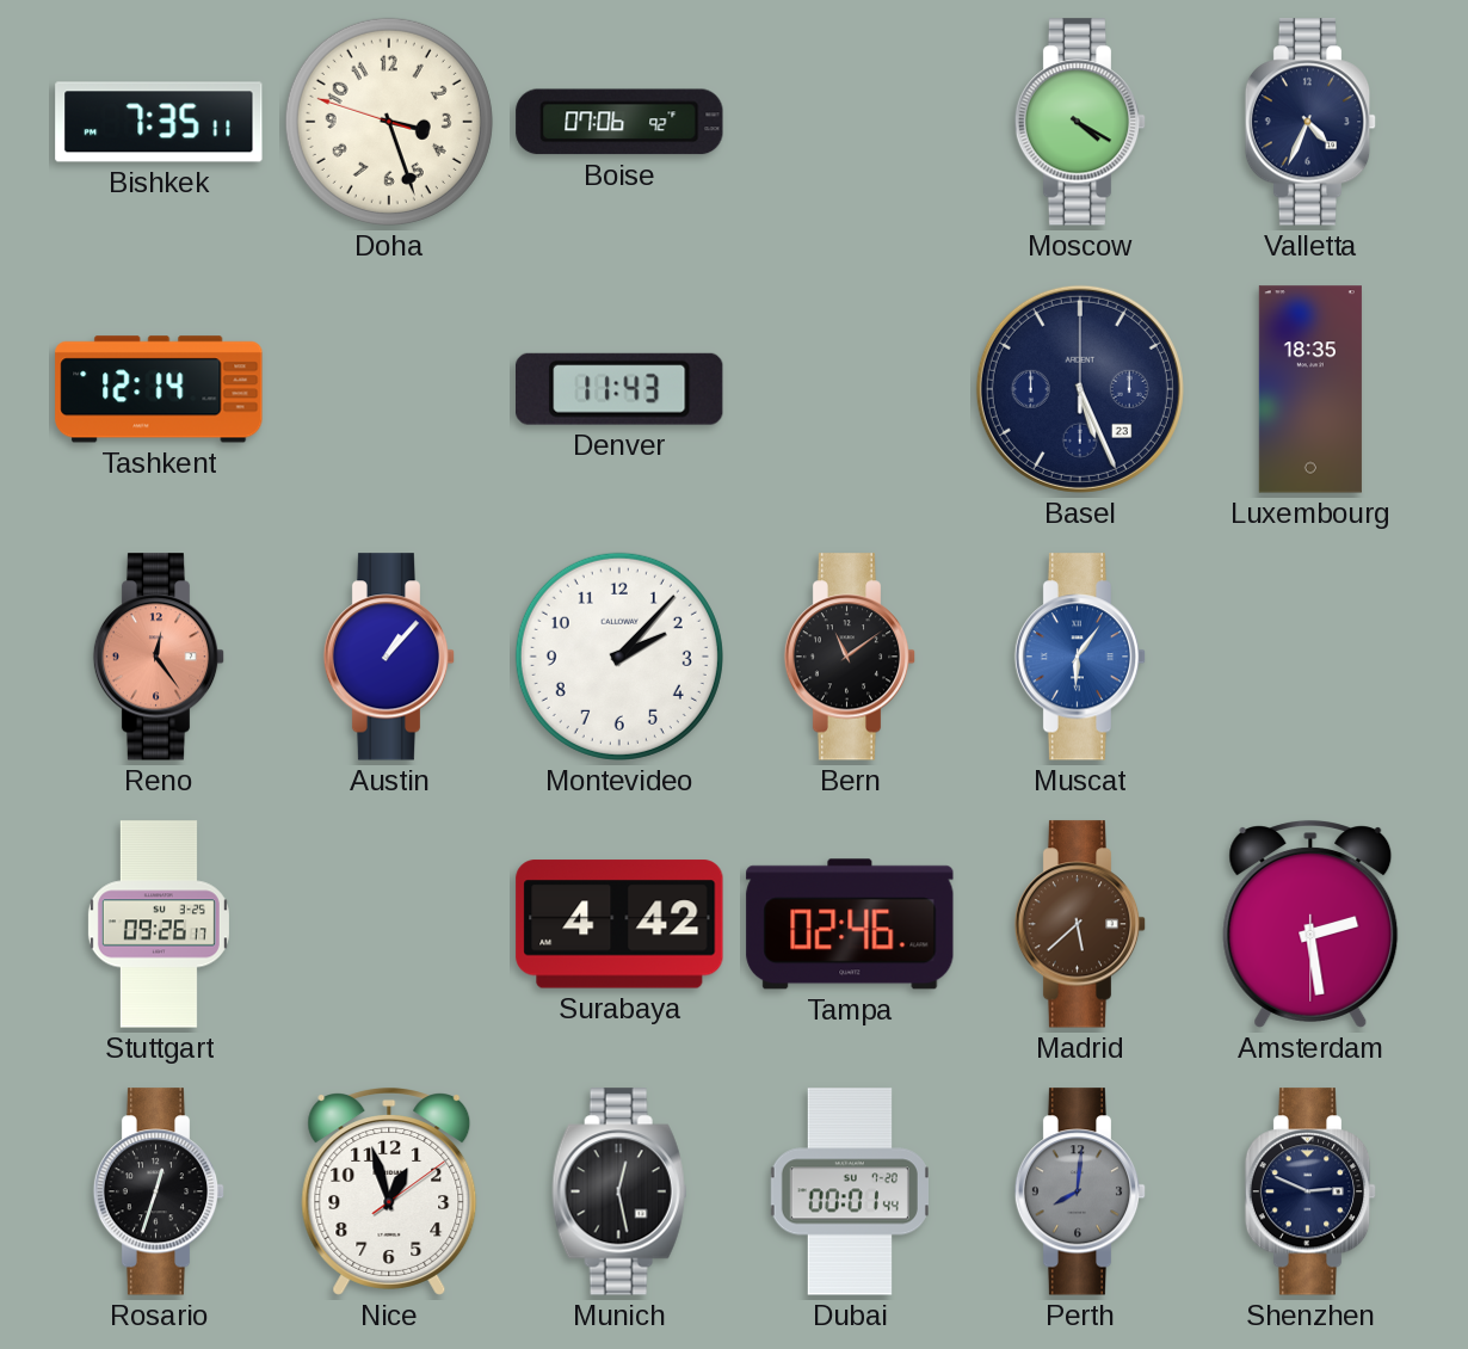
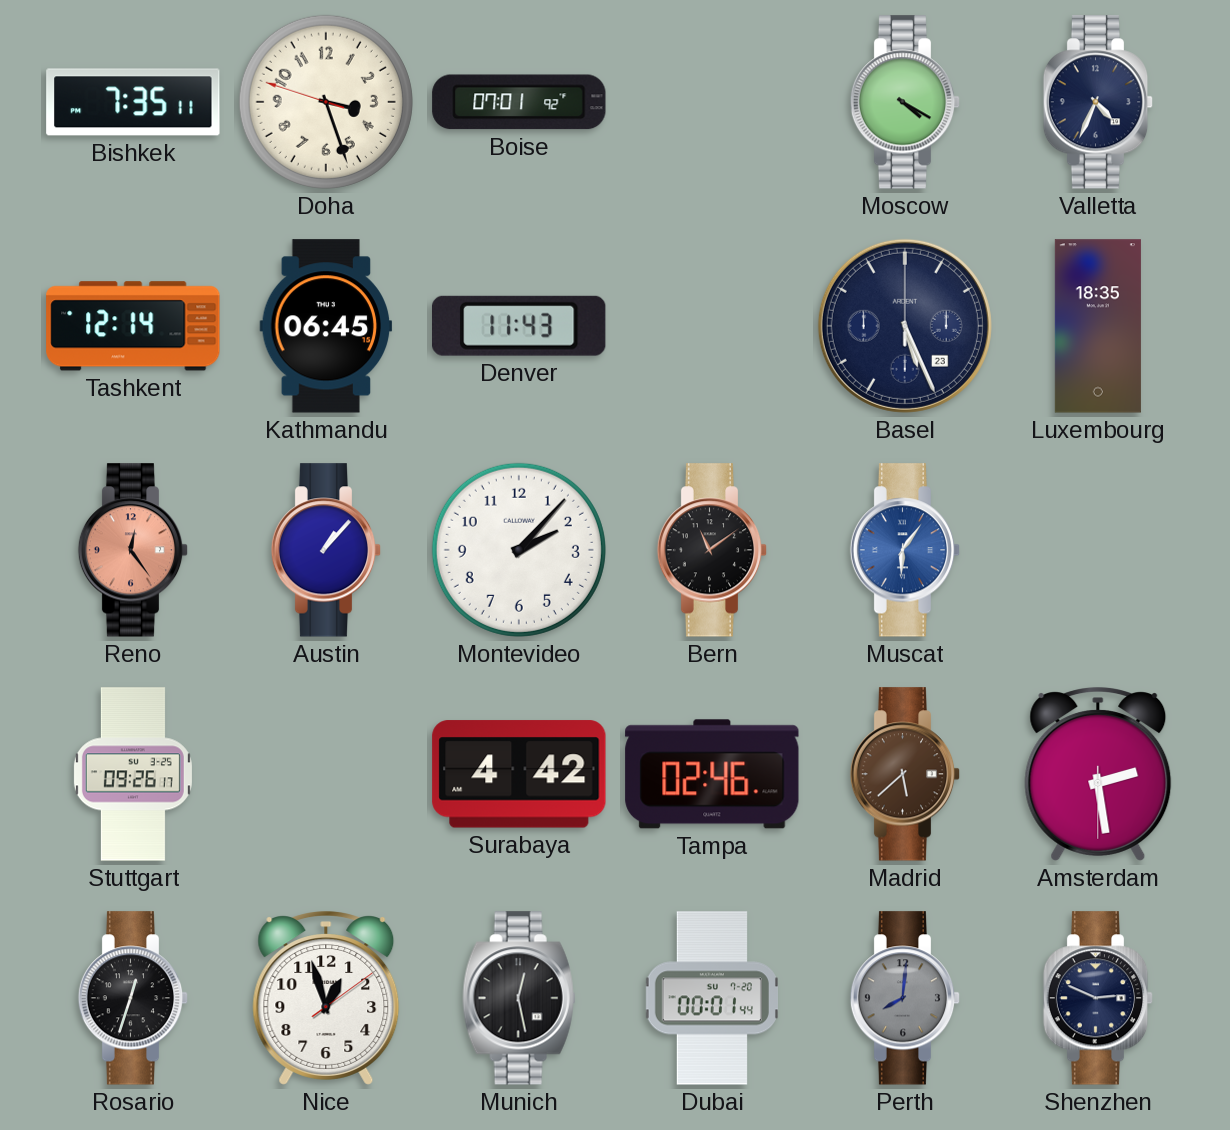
Boise: 07:06 -> 07:01 (519, 102)
Kathmandu: none -> 06:45 (326, 326)
